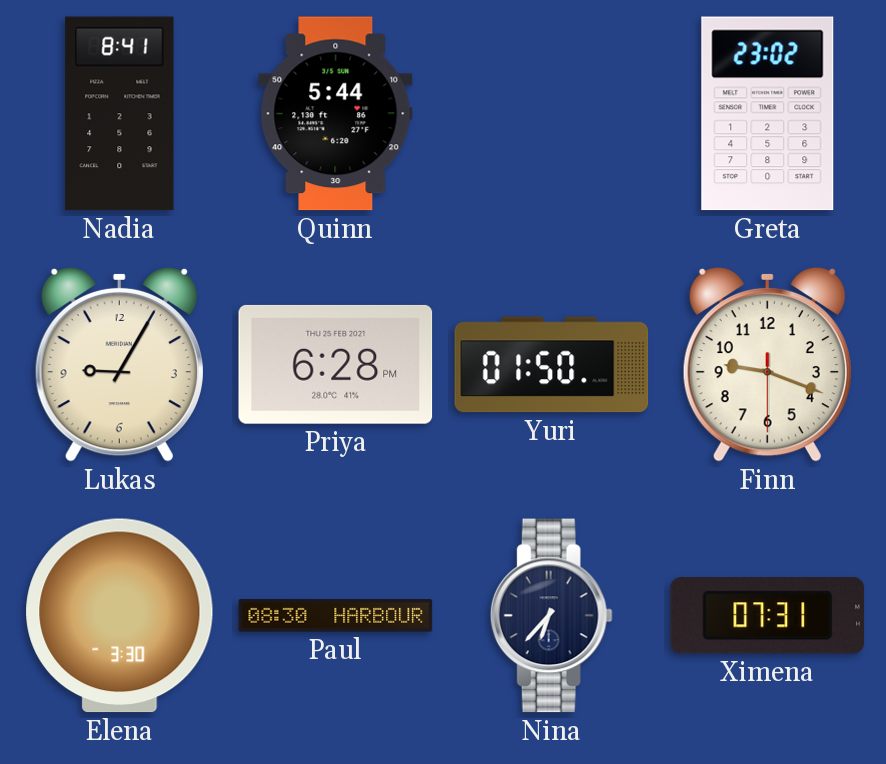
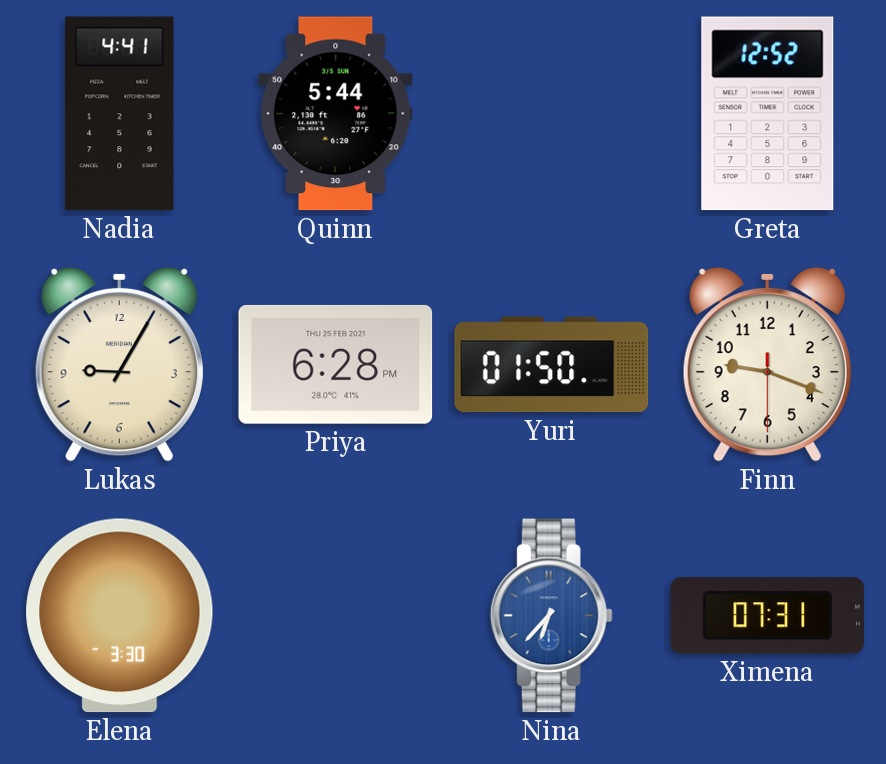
Nadia: 8:41 -> 4:41 (120, 114)
Greta: 23:02 -> 12:52 (768, 114)
Paul: 08:30 -> none (336, 616)
Nina dial: navy -> blue (551, 616)
